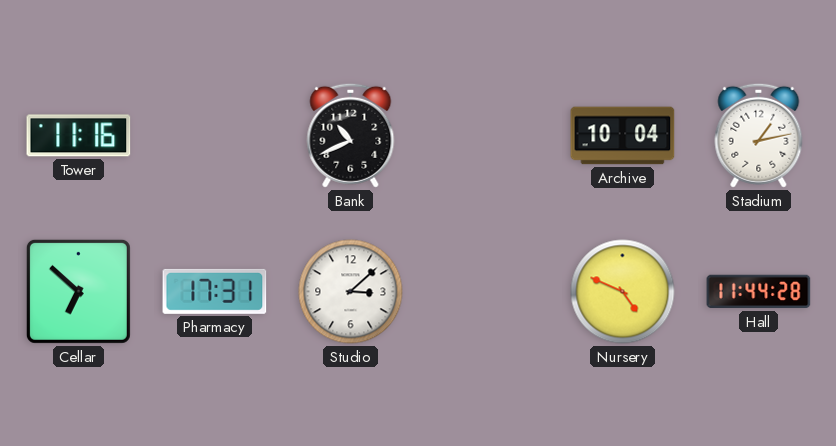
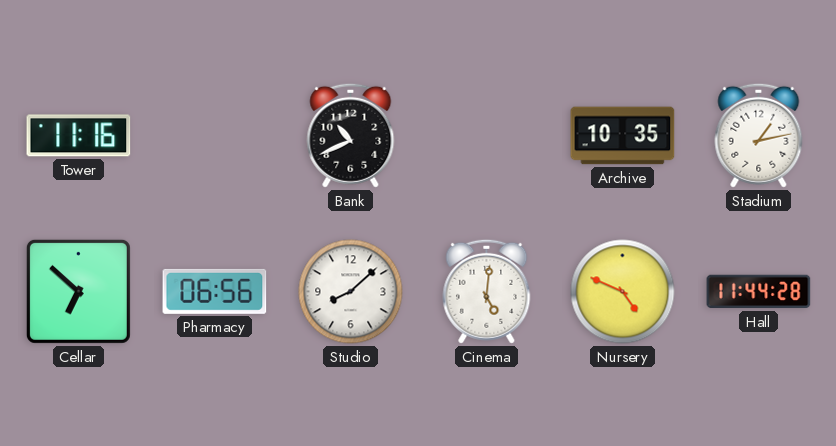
Archive: 10:04 -> 10:35 (623, 136)
Pharmacy: 17:31 -> 06:56 (215, 291)
Studio: 3:08 -> 8:08 (351, 292)
Cinema: none -> 5:01 (487, 291)
